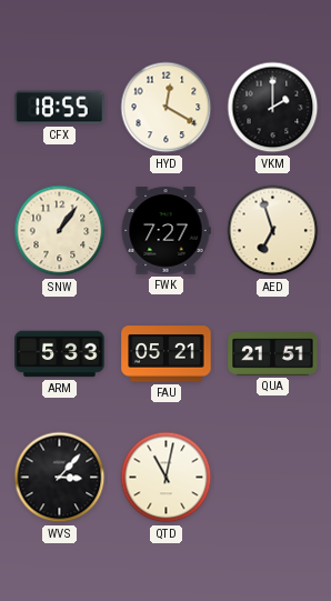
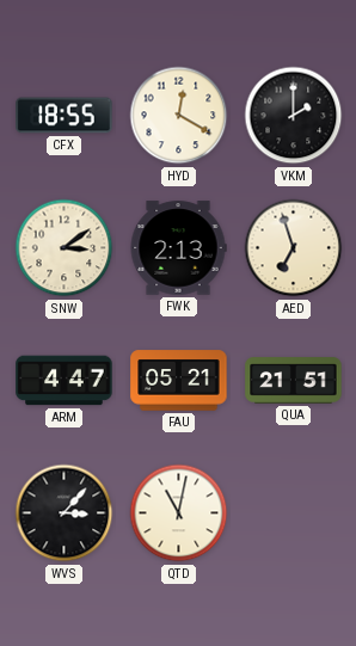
SNW: 1:06 -> 3:09 (65, 248)
FWK: 7:27 -> 2:13 (178, 248)
ARM: 5:33 -> 4:47 (65, 381)
